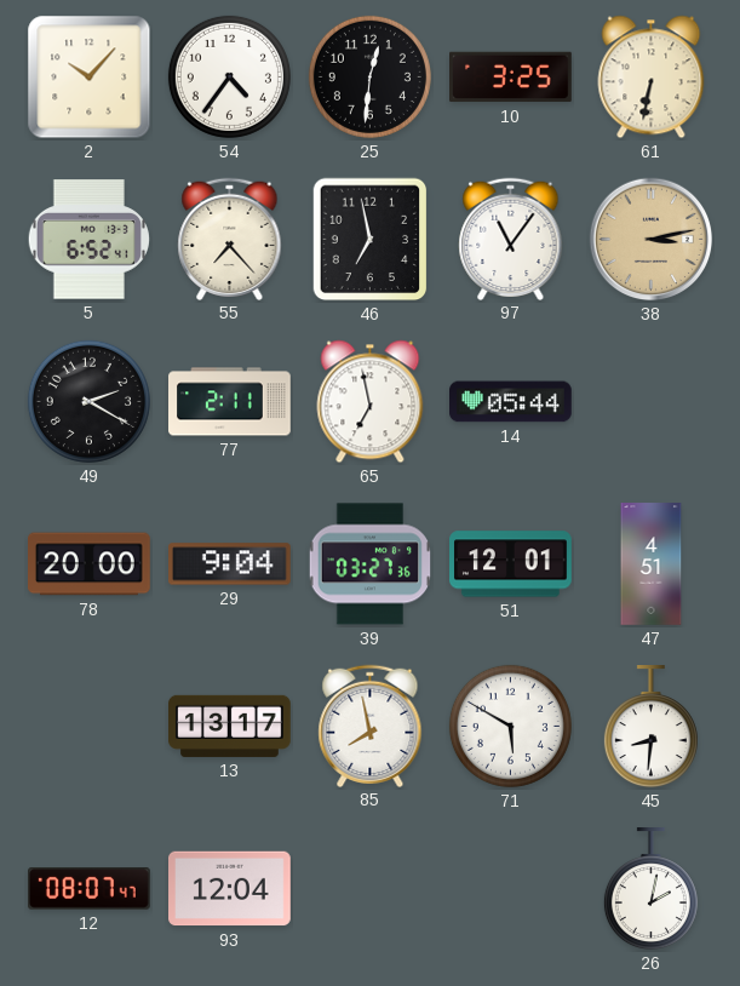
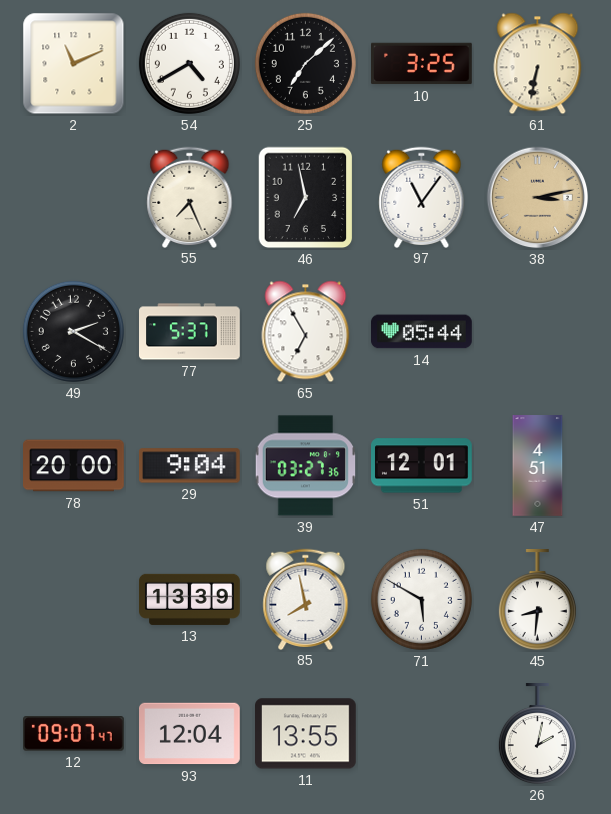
2: 10:07 -> 11:11 (74, 64)
54: 4:36 -> 4:40 (189, 63)
25: 12:31 -> 7:08 (305, 63)
5: 6:52 -> none (88, 240)
55: 7:23 -> 7:26 (190, 197)
77: 2:11 -> 5:37 (190, 332)
65: 6:58 -> 6:55 (306, 332)
13: 13:17 -> 13:39 (190, 599)
12: 08:07 -> 09:07 (74, 734)
11: none -> 13:55 (306, 734)
